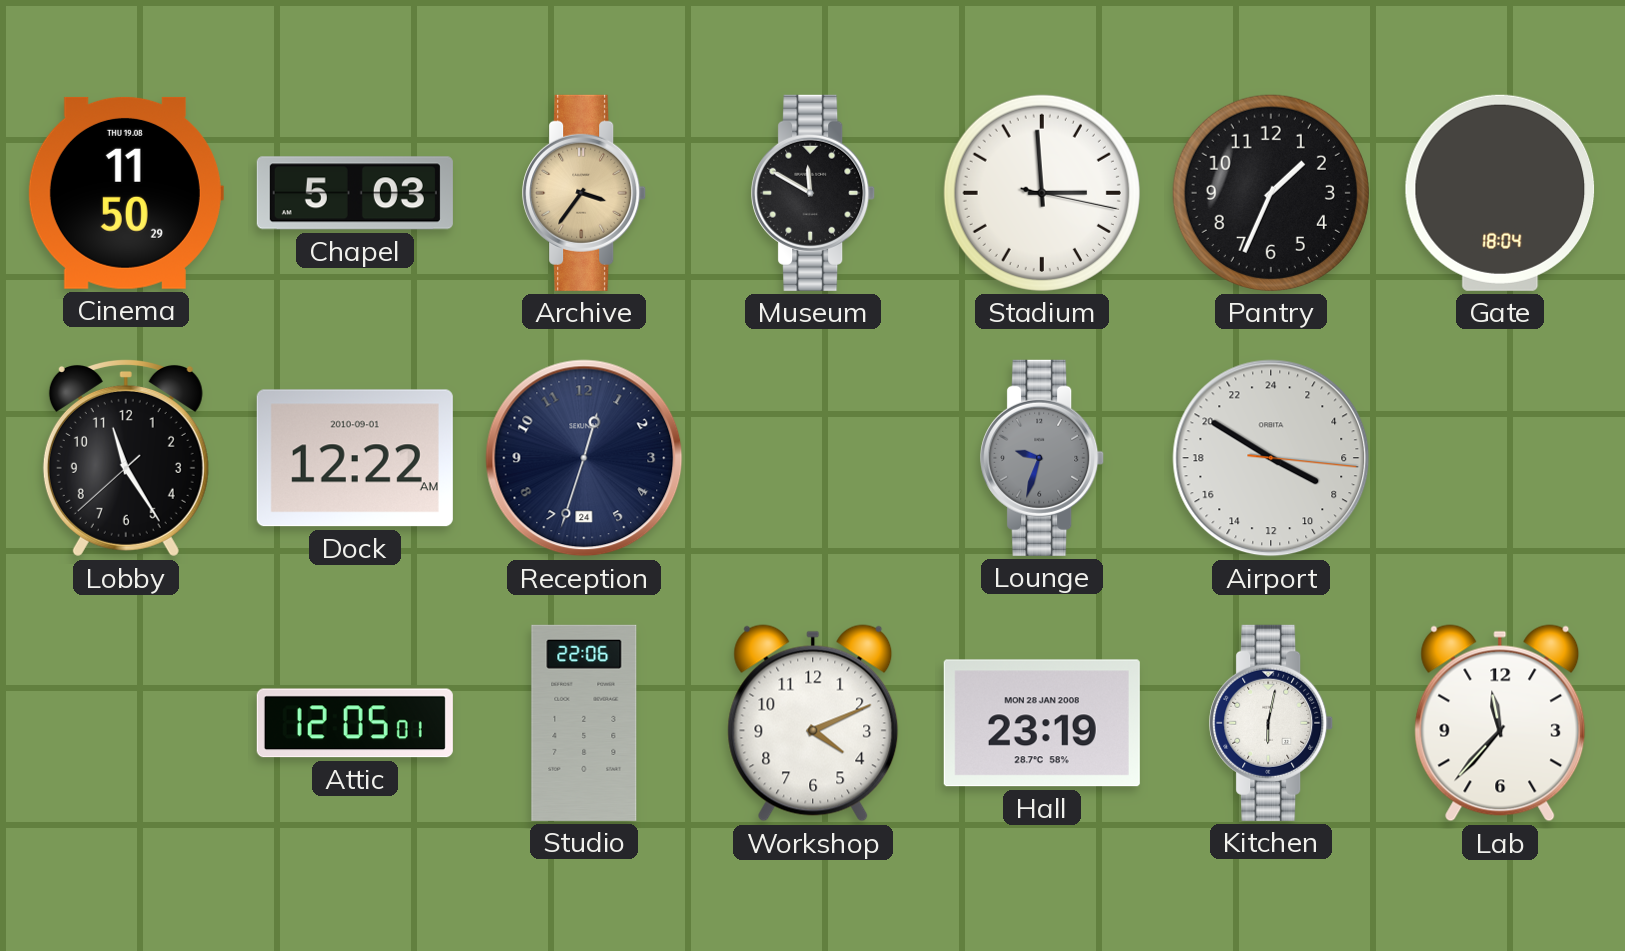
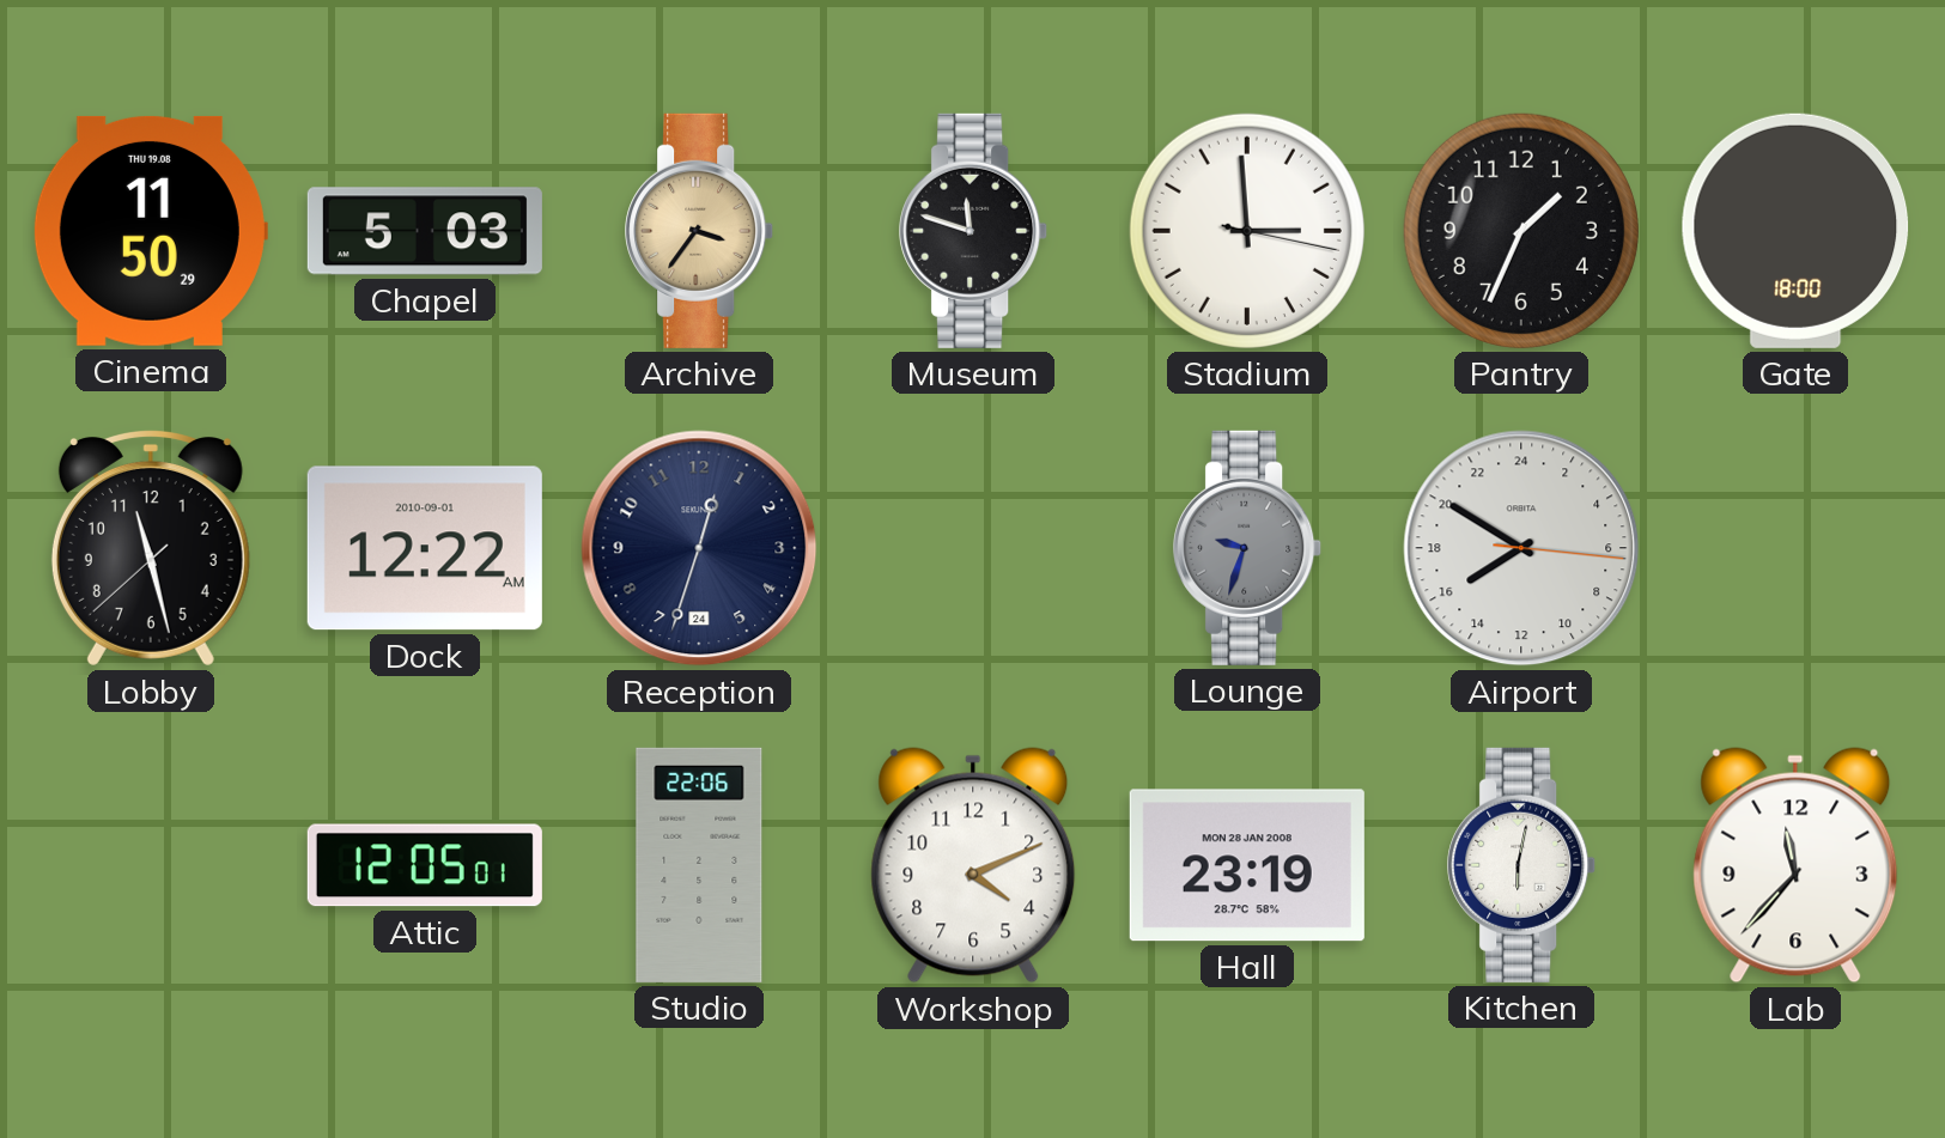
Museum: 11:50 -> 11:48 (974, 231)
Gate: 18:04 -> 18:00 (1795, 231)
Lobby: 11:24 -> 11:27 (151, 548)
Airport: 7:50 -> 15:50 (1521, 548)
